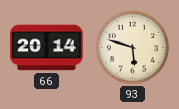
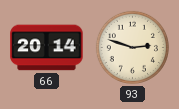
93: 5:48 -> 2:48 (132, 47)
